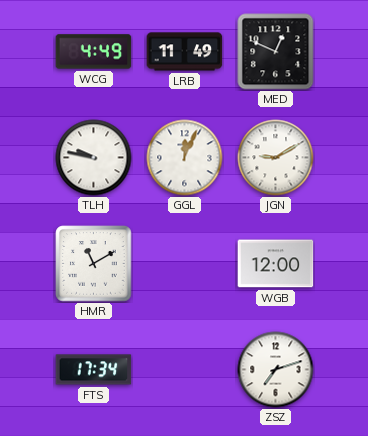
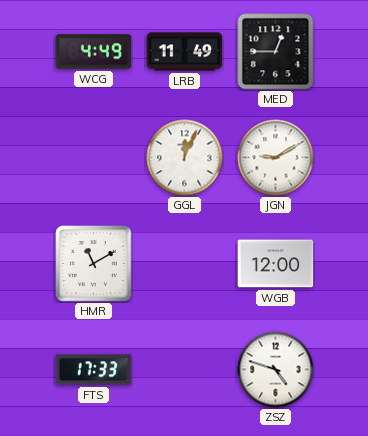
MED: 12:49 -> 12:45 (276, 52)
TLH: 9:47 -> none (94, 158)
FTS: 17:34 -> 17:33 (94, 370)
ZSZ: 7:12 -> 4:48 (276, 370)
